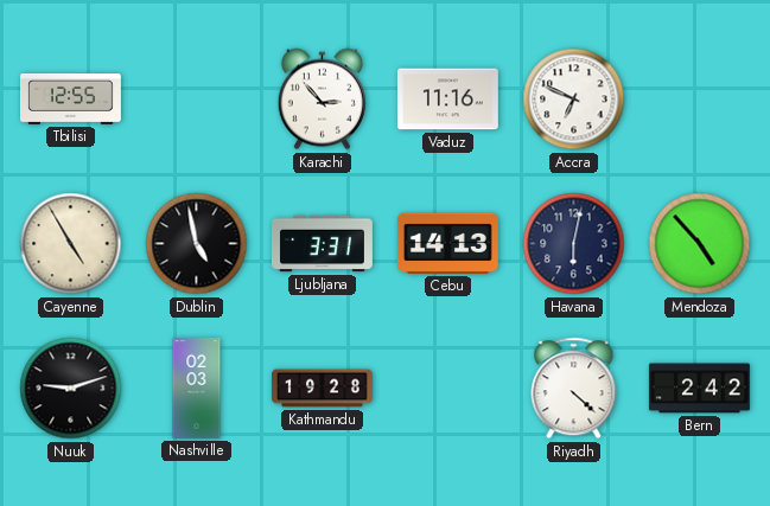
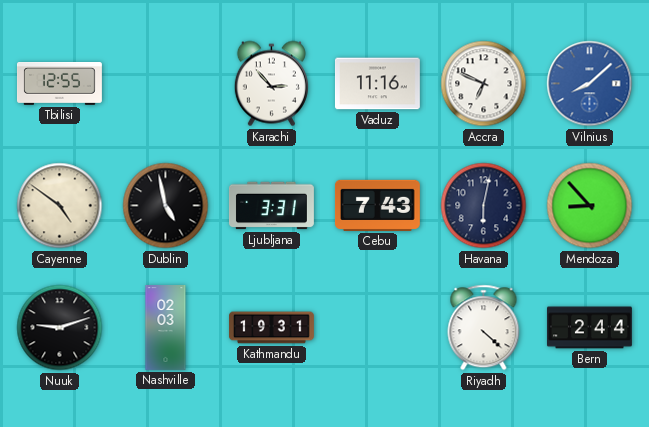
Vilnius: none -> 8:08 (590, 84)
Cayenne: 4:55 -> 4:51 (60, 206)
Cebu: 14:13 -> 7:43 (377, 205)
Mendoza: 4:53 -> 8:53 (590, 206)
Kathmandu: 19:28 -> 19:31 (272, 328)
Bern: 2:42 -> 2:44 (589, 328)
